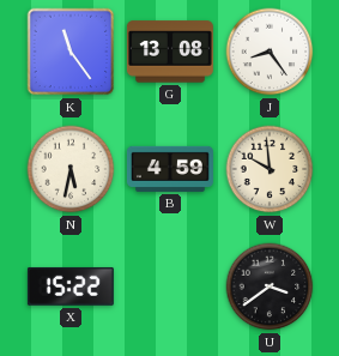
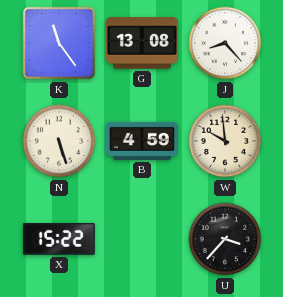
J: 8:24 -> 8:23 (225, 43)
N: 5:32 -> 5:27 (59, 141)
U: 3:39 -> 3:37 (225, 239)
